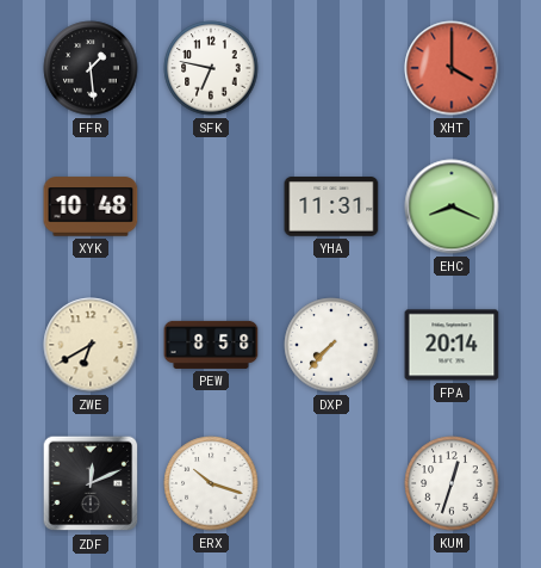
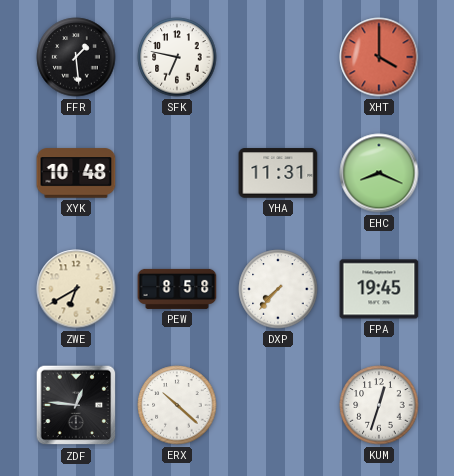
FPA: 20:14 -> 19:45 (379, 289)
ZDF: 12:11 -> 12:46 (76, 405)
ERX: 10:18 -> 10:22 (177, 405)
